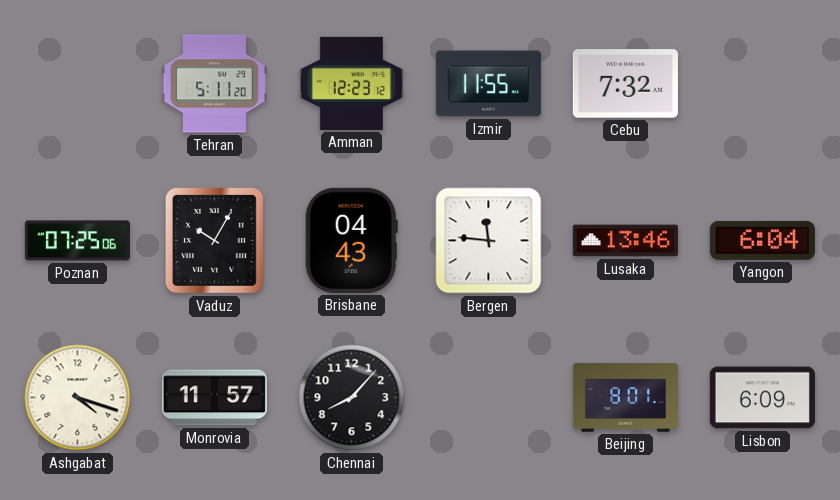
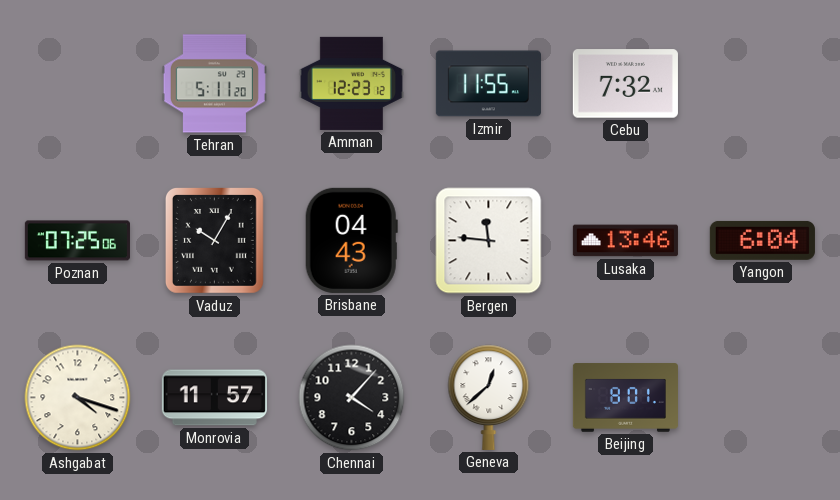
Chennai: 8:07 -> 4:07 (352, 398)
Geneva: none -> 12:38 (489, 397)
Lisbon: 6:09 -> none (762, 398)
